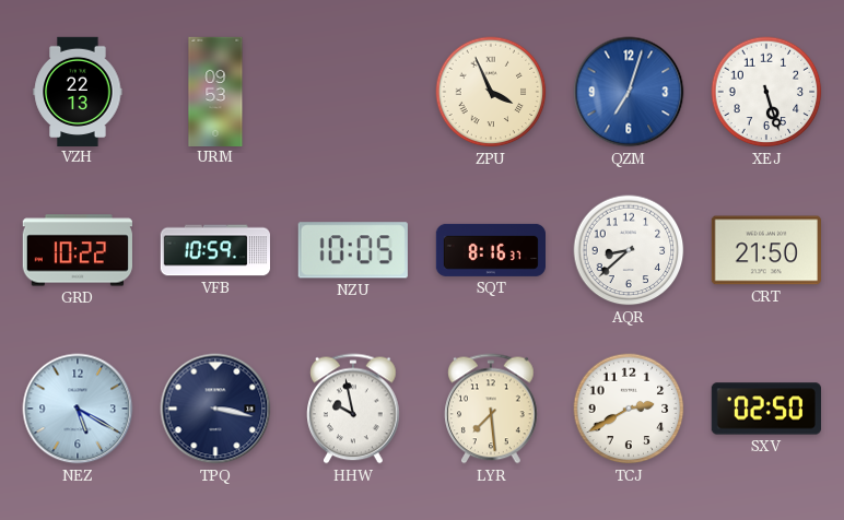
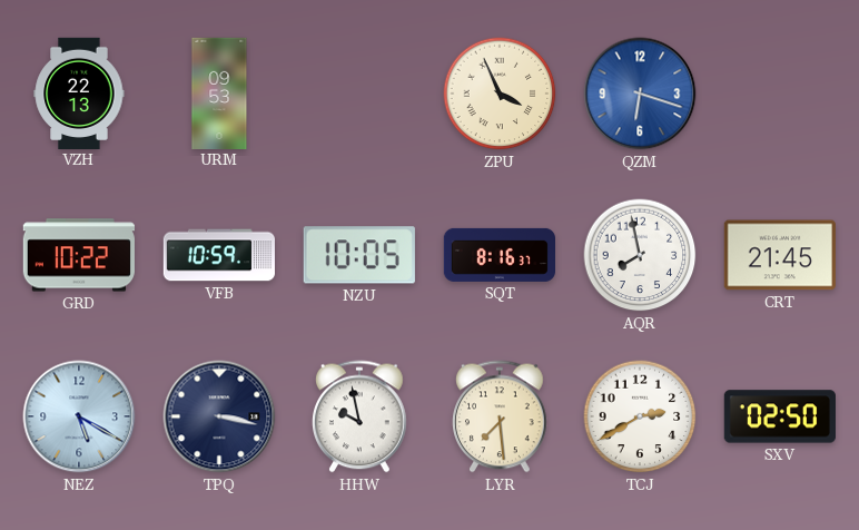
QZM: 7:03 -> 6:18 (640, 94)
XEJ: 5:27 -> none (766, 92)
AQR: 8:38 -> 7:58 (640, 255)
CRT: 21:50 -> 21:45 (780, 255)
